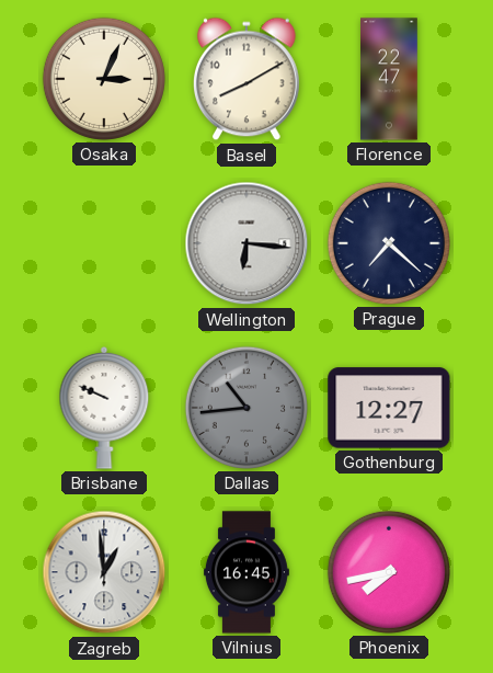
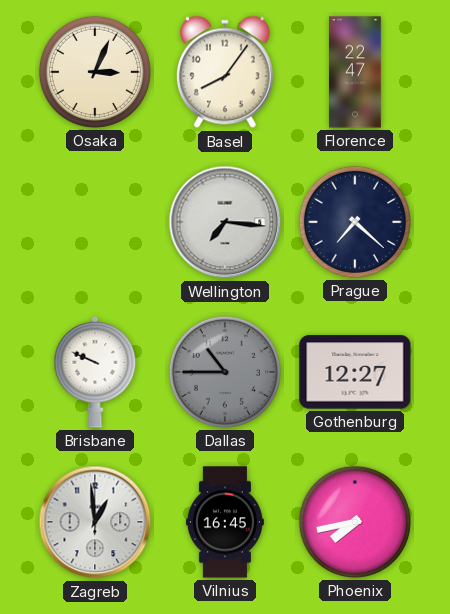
Basel: 8:10 -> 8:06 (225, 72)
Wellington: 6:16 -> 7:16 (225, 222)
Dallas: 10:44 -> 10:45 (225, 372)
